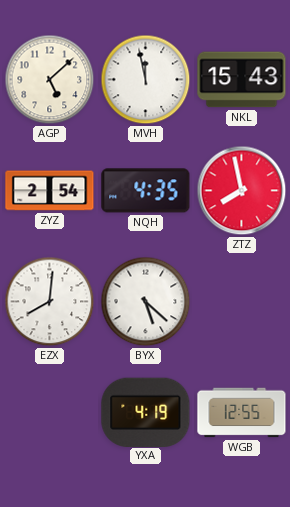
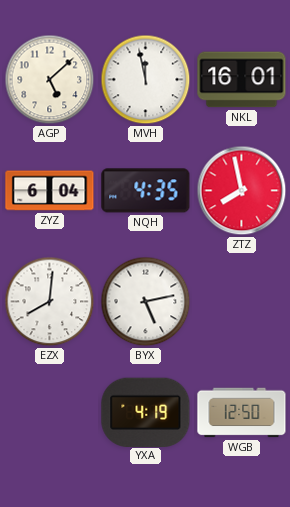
NKL: 15:43 -> 16:01 (242, 80)
ZYZ: 2:54 -> 6:04 (50, 191)
BYX: 5:22 -> 5:13 (146, 302)
WGB: 12:55 -> 12:50 (242, 413)
